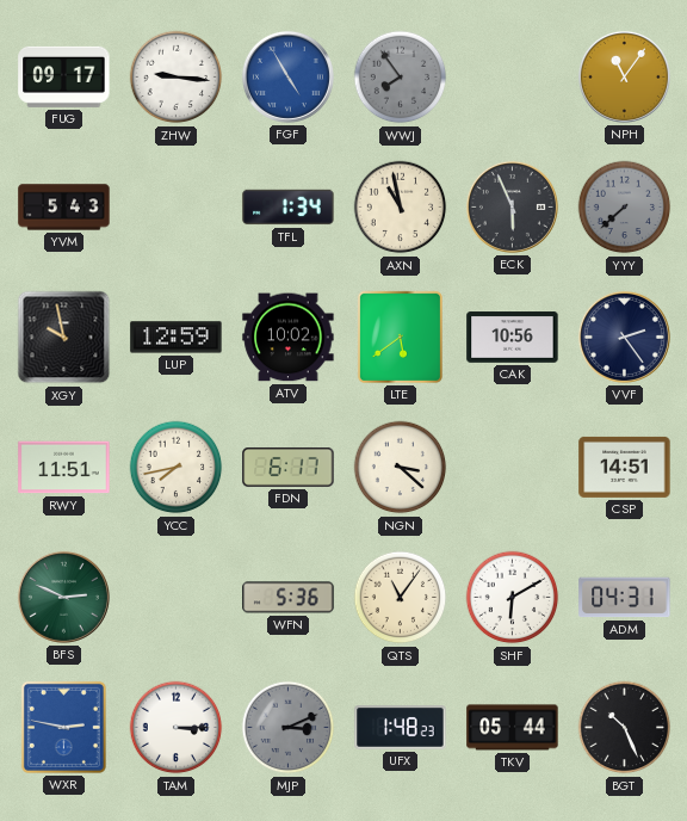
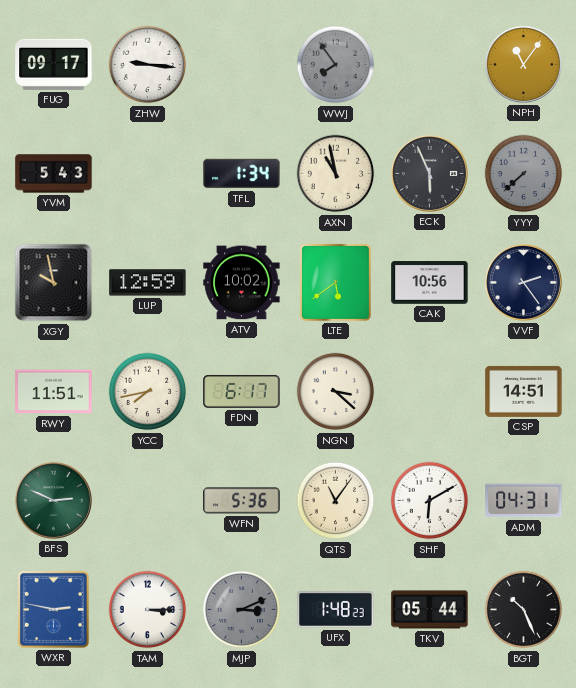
FGF: 4:55 -> none (287, 76)
